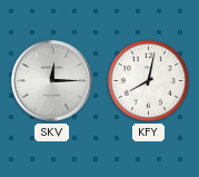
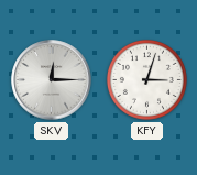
KFY: 8:02 -> 3:03 (146, 79)
